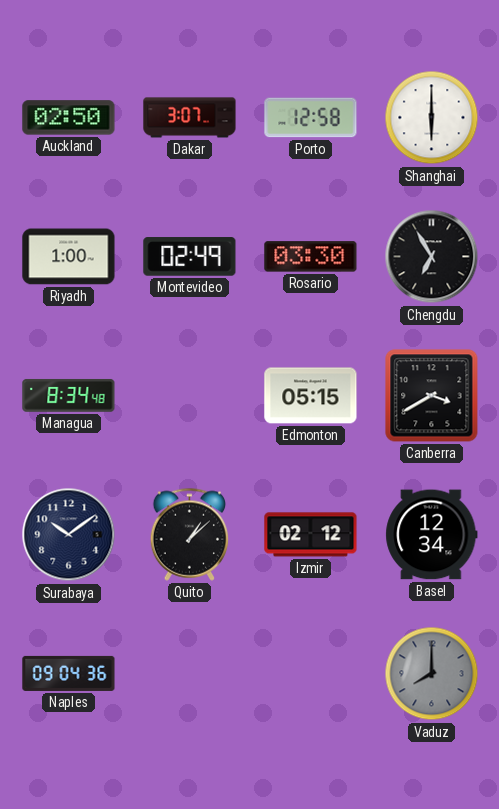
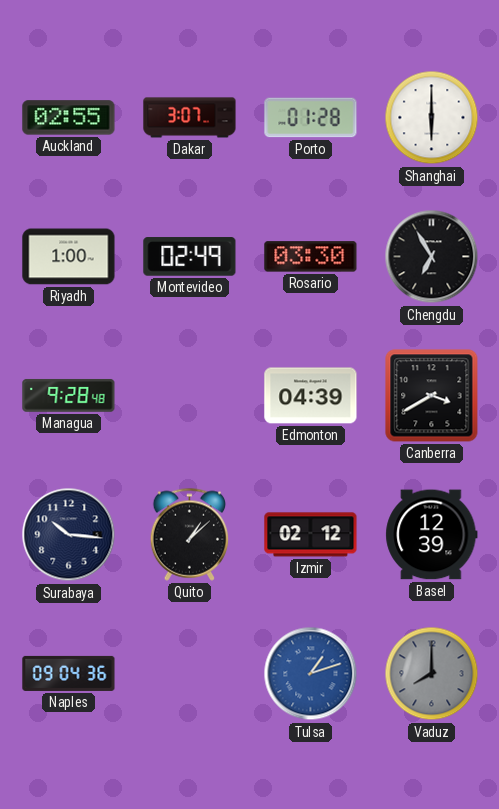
Auckland: 02:50 -> 02:55 (69, 118)
Porto: 12:58 -> 01:28 (311, 118)
Managua: 8:34 -> 9:28 (69, 395)
Edmonton: 05:15 -> 04:39 (311, 396)
Surabaya: 10:09 -> 10:16 (69, 535)
Basel: 12:34 -> 12:39 (432, 535)
Tulsa: none -> 1:12 (311, 674)
